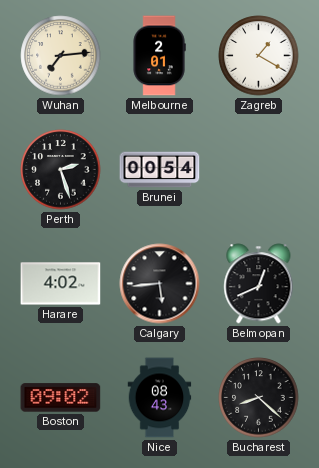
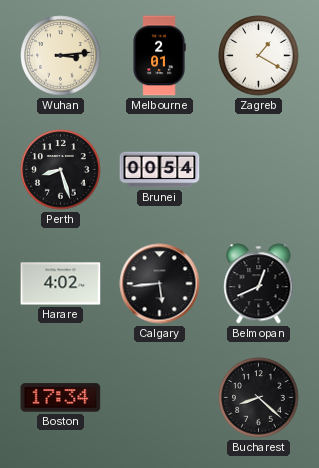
Wuhan: 7:14 -> 3:14 (61, 56)
Perth: 2:27 -> 8:27 (61, 170)
Boston: 09:02 -> 17:34 (61, 398)
Nice: 08:43 -> none (160, 398)
